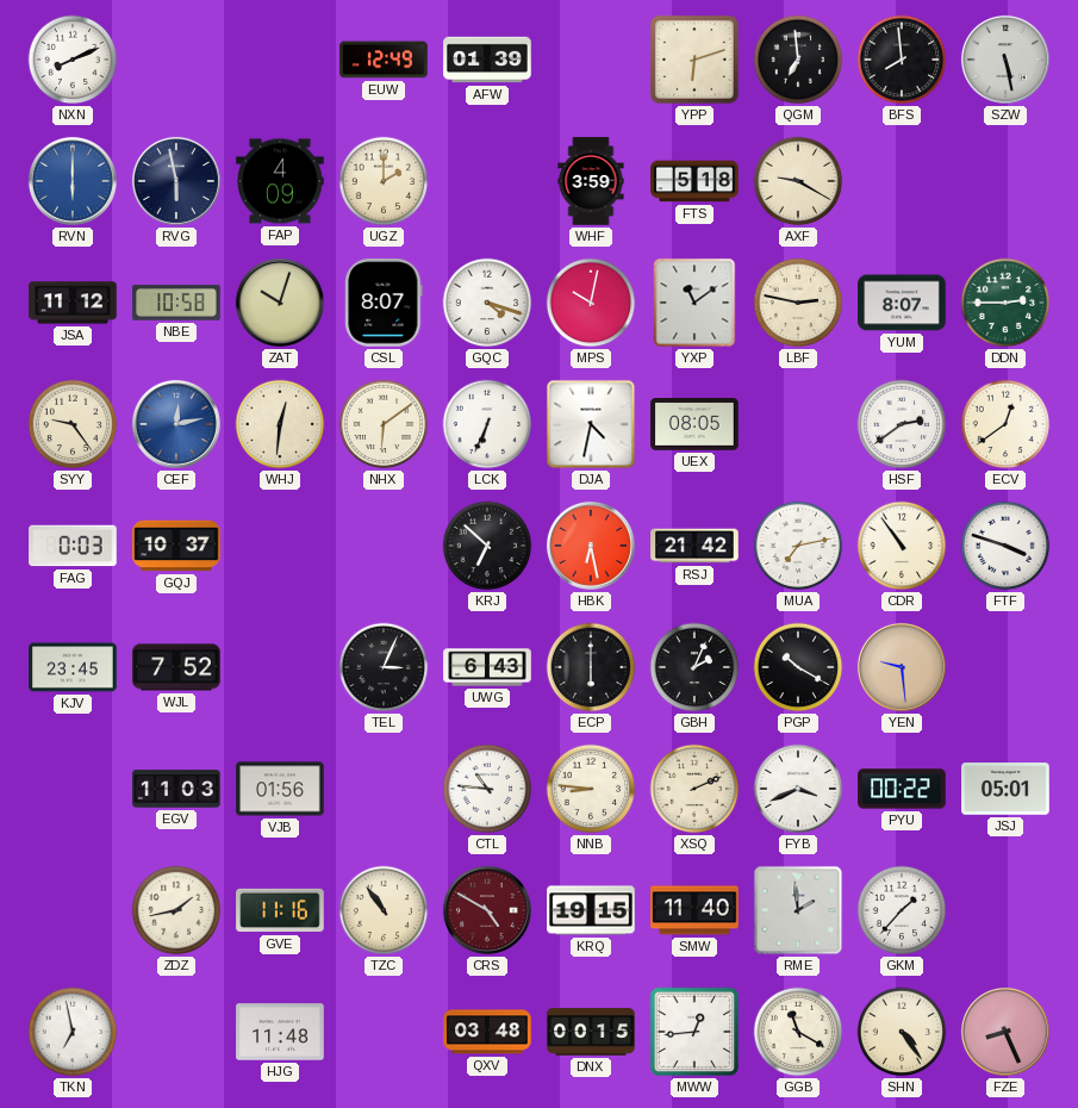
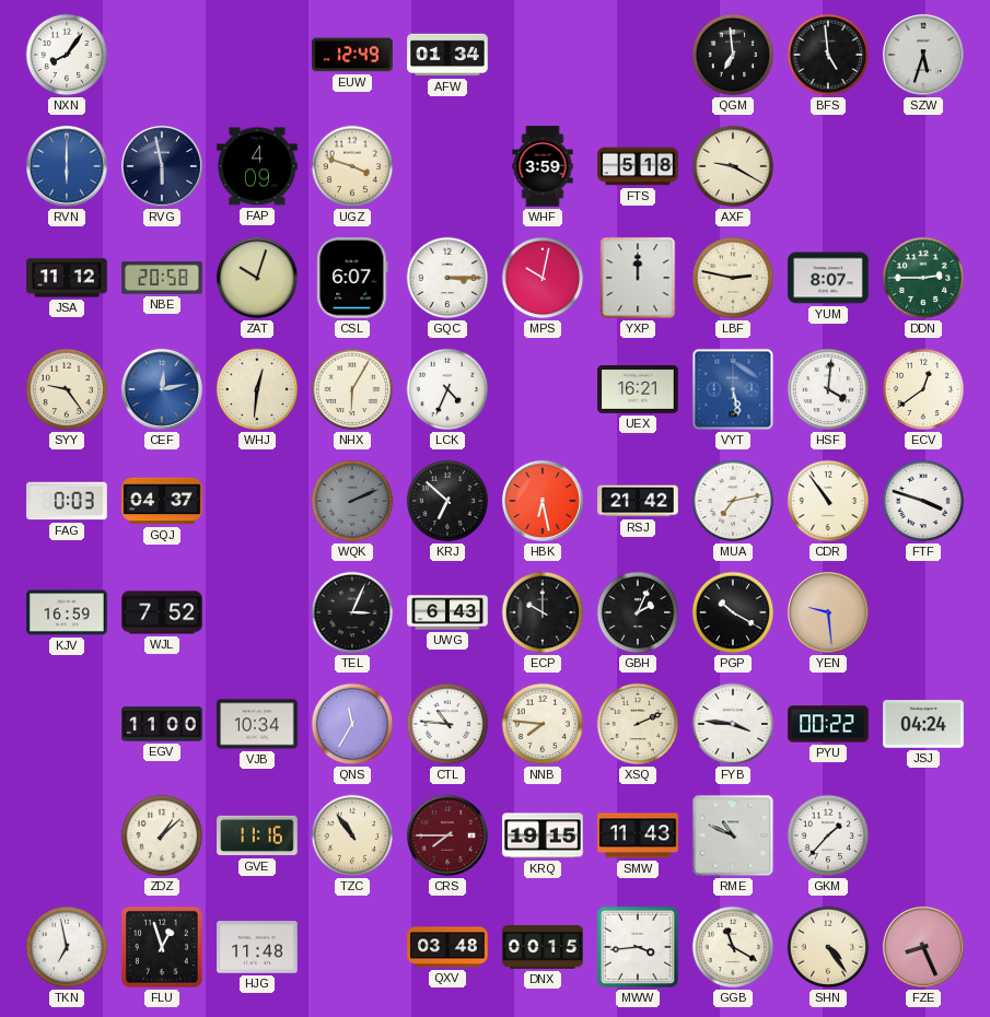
NXN: 8:11 -> 8:06 (67, 55)
AFW: 01:39 -> 01:34 (447, 55)
YPP: 6:12 -> none (696, 61)
BFS: 7:59 -> 4:59 (828, 55)
SZW: 5:28 -> 5:33 (923, 55)
UGZ: 2:00 -> 3:48 (352, 166)
NBE: 10:58 -> 20:58 (162, 278)
CSL: 8:07 -> 6:07 (352, 278)
GQC: 4:18 -> 3:15 (447, 278)
YXP: 11:09 -> 12:00 (638, 278)
NHX: 6:09 -> 6:05 (352, 389)
LCK: 6:34 -> 4:34 (447, 389)
DJA: 4:32 -> none (591, 424)
UEX: 08:05 -> 16:21 (638, 390)
VYT: none -> 5:28 (733, 389)
HSF: 2:39 -> 4:01 (828, 389)
GQJ: 10:37 -> 04:37 (162, 501)
WQK: none -> 2:11 (352, 501)
KJV: 23:45 -> 16:59 (67, 612)
ECP: 6:00 -> 10:00 (543, 612)
EGV: 11:03 -> 11:00 (162, 724)
VJB: 01:56 -> 10:34 (257, 724)
QNS: none -> 11:35 (352, 724)
NNB: 8:46 -> 7:46 (543, 724)
FYB: 3:41 -> 3:46 (733, 724)
JSJ: 05:01 -> 04:24 (923, 724)
ZDZ: 1:43 -> 1:08 (162, 835)
CRS: 4:50 -> 7:45 (447, 835)
SMW: 11:40 -> 11:43 (638, 835)
RME: 1:59 -> 10:49 (733, 835)
FLU: none -> 12:57 (163, 948)
MWW: 12:44 -> 3:44 (638, 947)
